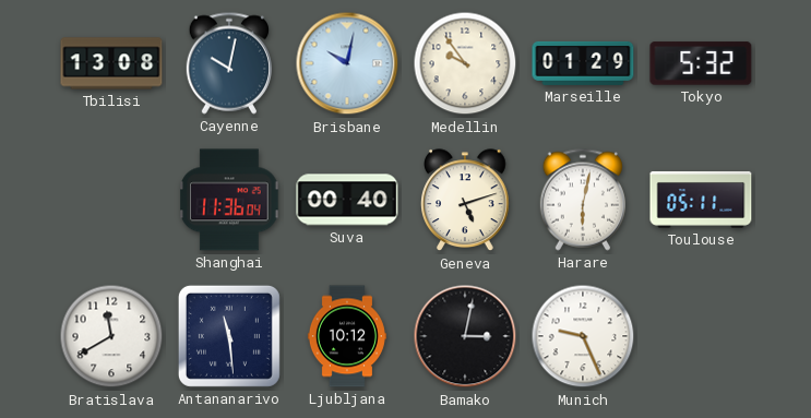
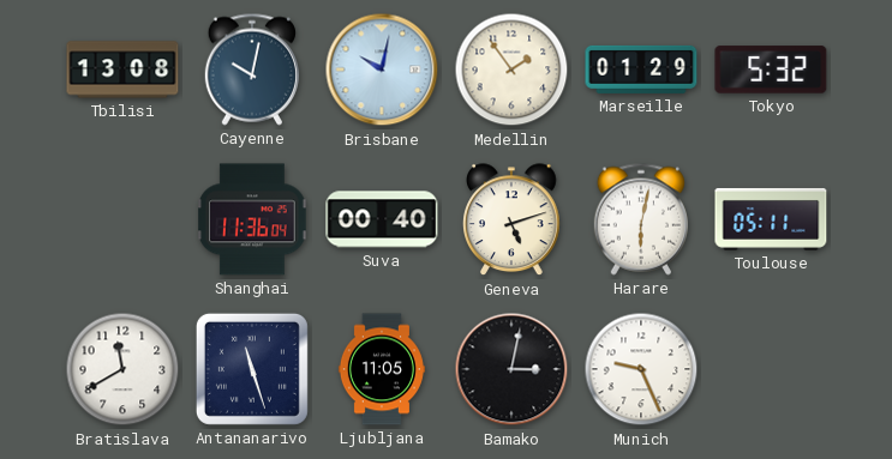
Medellin: 9:54 -> 1:54 (511, 70)
Antananarivo: 11:29 -> 11:27 (252, 369)
Ljubljana: 10:12 -> 11:05 (382, 369)
